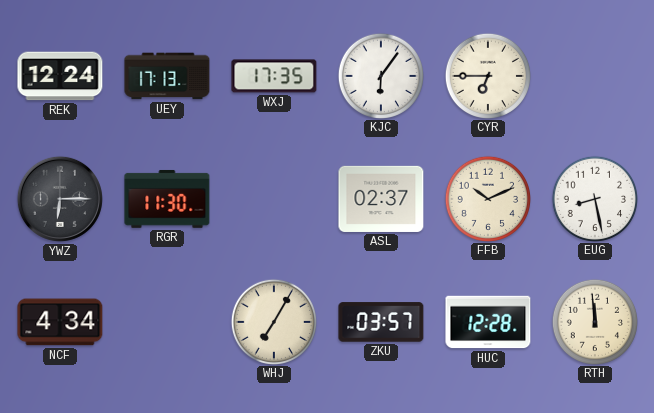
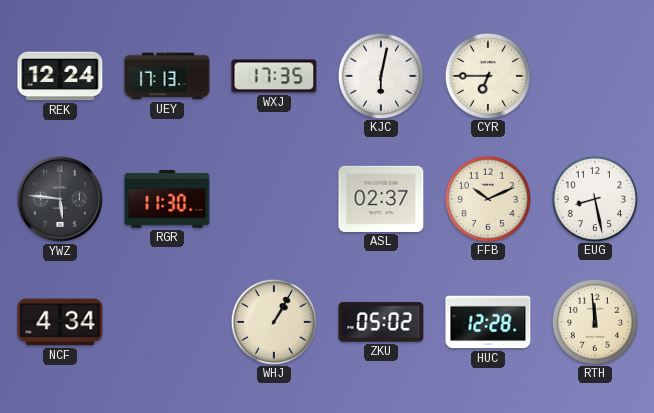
KJC: 6:06 -> 6:02 (380, 75)
YWZ: 6:15 -> 5:46 (60, 199)
WHJ: 7:05 -> 1:05 (273, 321)
ZKU: 03:57 -> 05:02 (381, 322)
